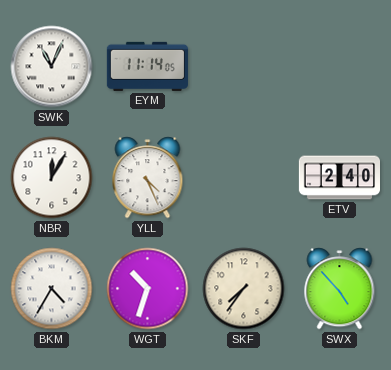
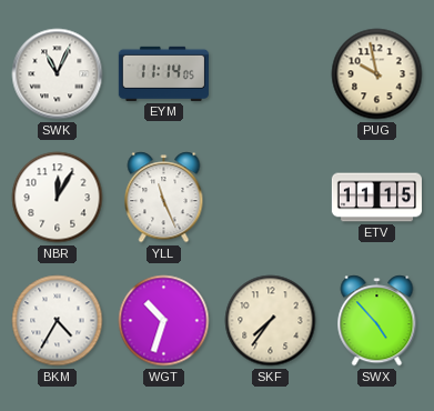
PUG: none -> 9:58 (377, 74)
YLL: 4:26 -> 11:26 (164, 198)
ETV: 2:40 -> 11:15 (376, 198)
